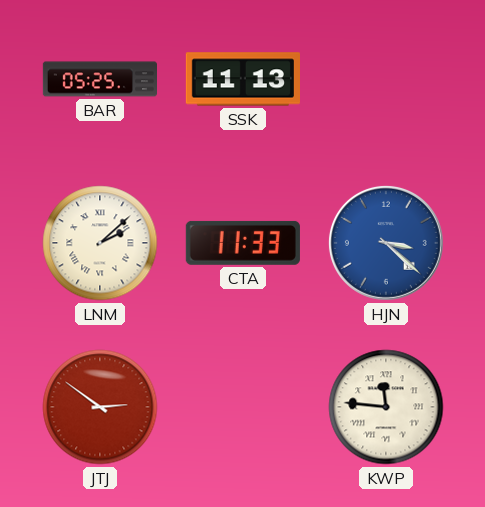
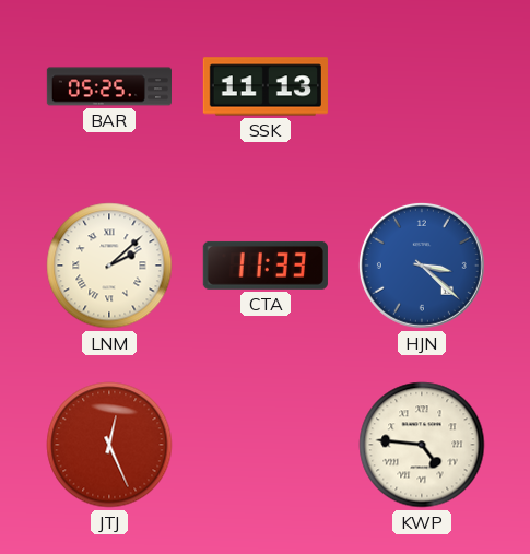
JTJ: 2:51 -> 12:26 (109, 445)
KWP: 11:46 -> 4:46 (422, 445)
